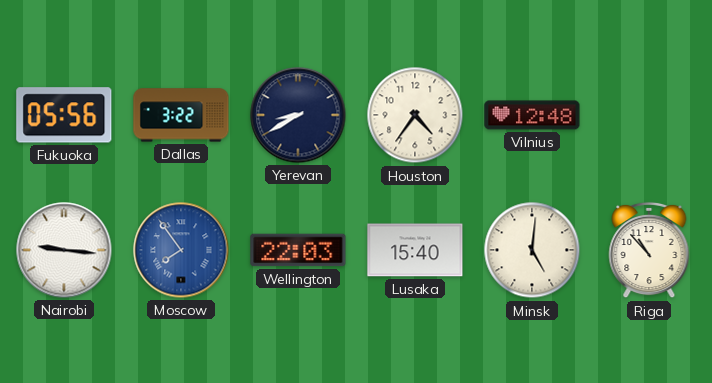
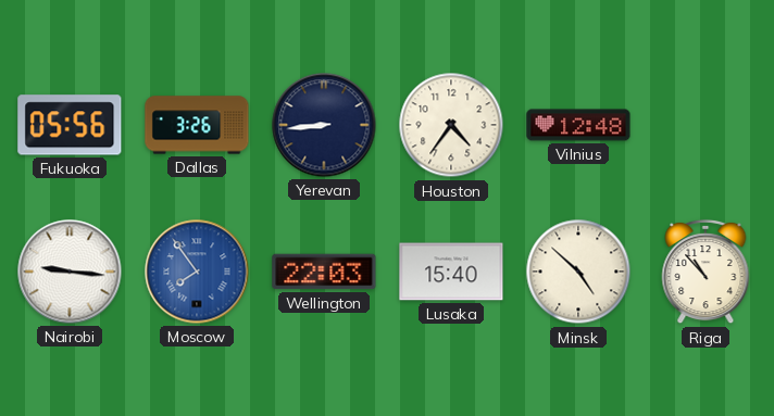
Dallas: 3:22 -> 3:26 (197, 125)
Yerevan: 8:40 -> 8:44 (324, 125)
Minsk: 5:01 -> 4:52 (578, 272)
